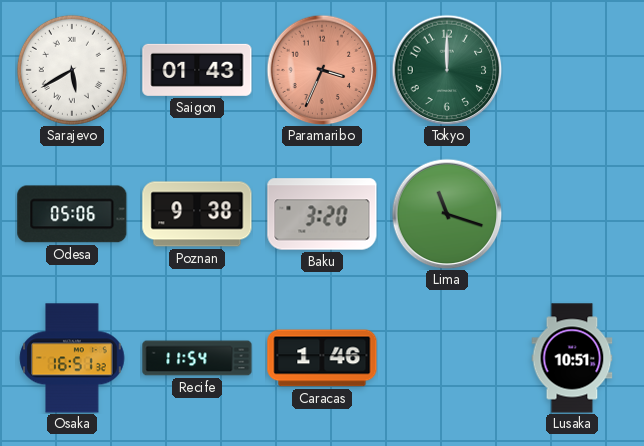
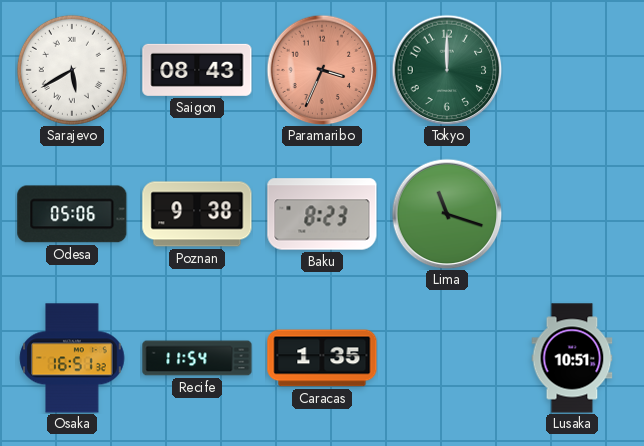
Saigon: 01:43 -> 08:43 (197, 70)
Baku: 3:20 -> 8:23 (322, 214)
Caracas: 1:46 -> 1:35 (322, 358)
